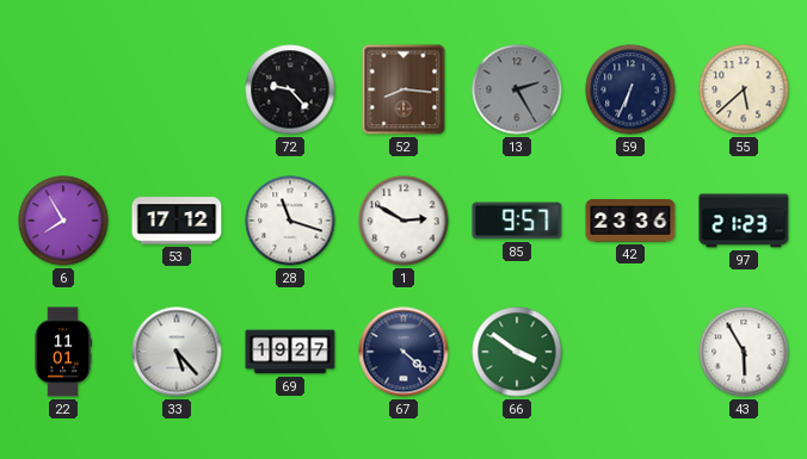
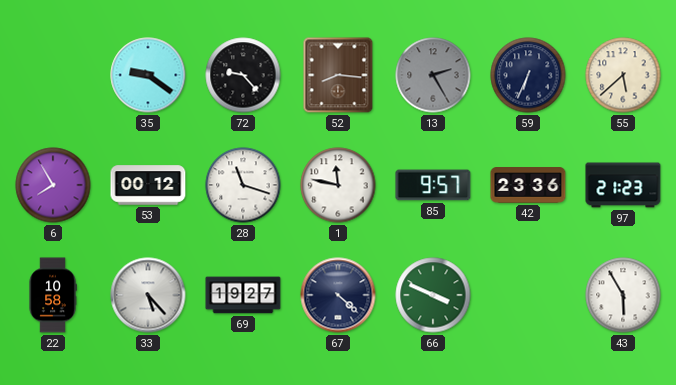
35: none -> 9:21 (148, 75)
53: 17:12 -> 00:12 (148, 185)
1: 2:50 -> 11:47 (338, 185)
22: 11:01 -> 10:58 (53, 295)
66: 3:51 -> 3:49 (433, 295)
